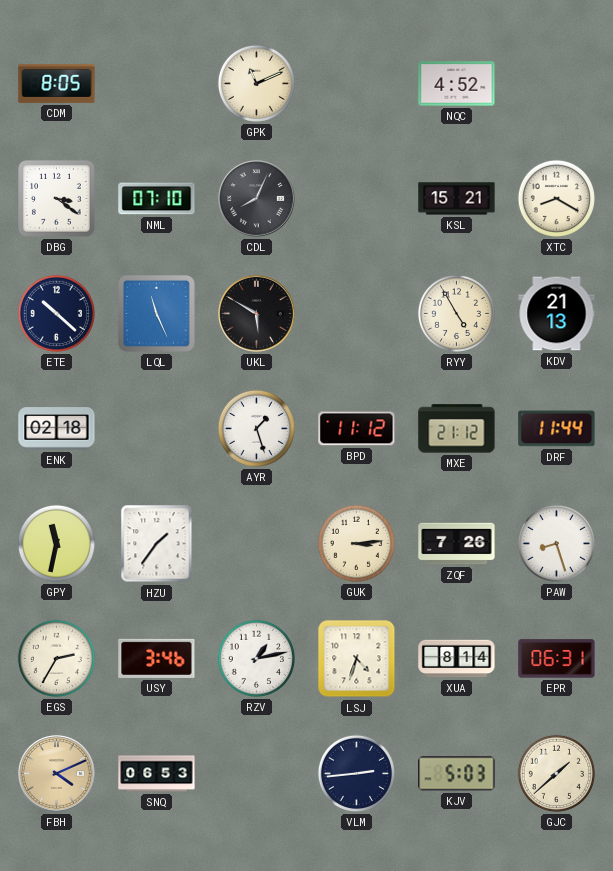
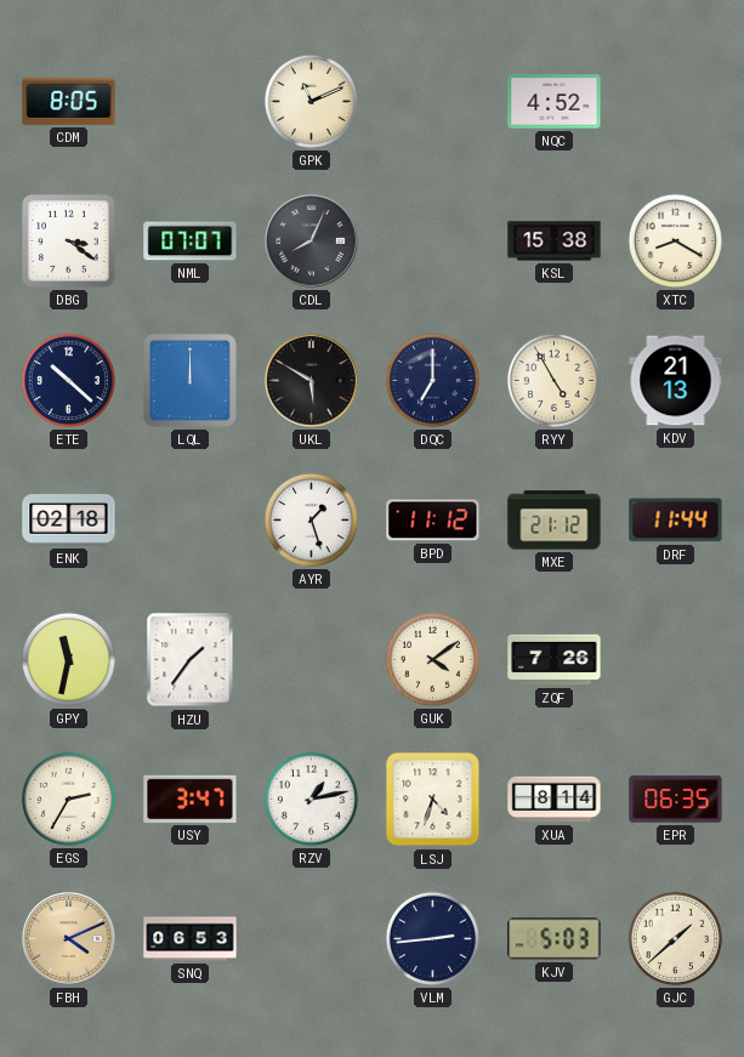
NML: 07:10 -> 07:07 (191, 241)
KSL: 15:21 -> 15:38 (555, 241)
LQL: 11:26 -> 12:00 (191, 381)
DQC: none -> 7:00 (432, 380)
GUK: 3:14 -> 4:09 (432, 659)
PAW: 8:27 -> none (556, 543)
USY: 3:46 -> 3:47 (191, 799)
EPR: 06:31 -> 06:35 (676, 800)
